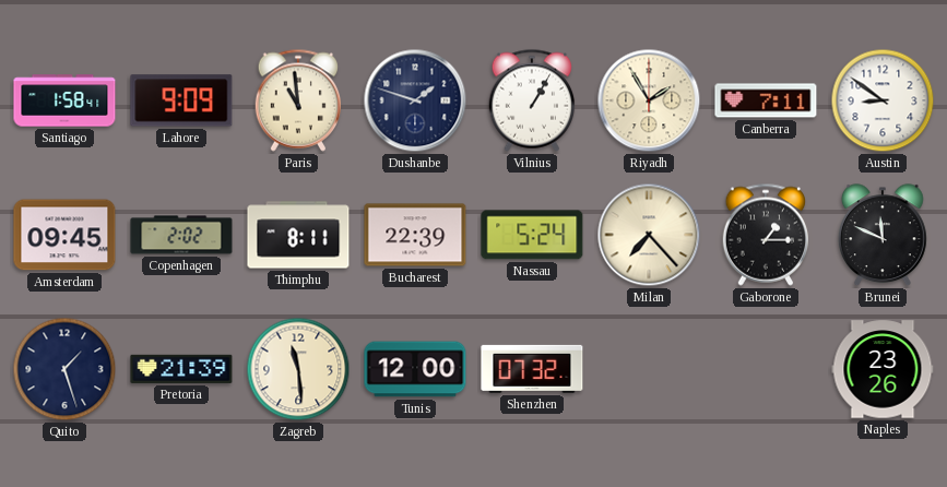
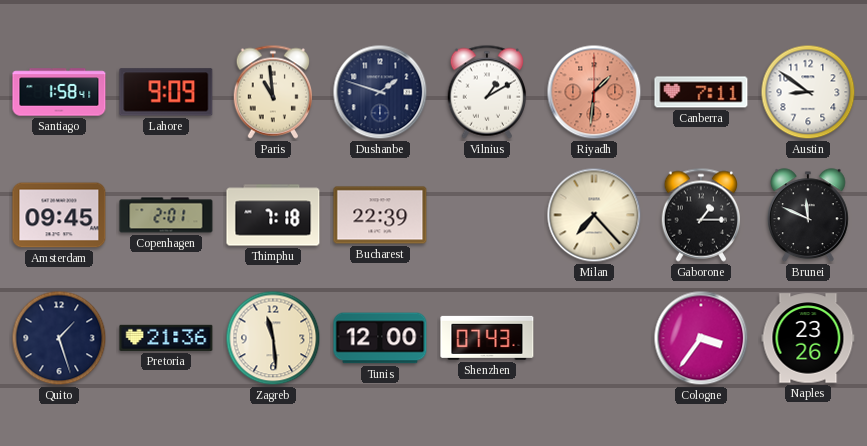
Vilnius: 1:05 -> 1:10 (487, 92)
Riyadh: 1:55 -> 1:31 (594, 92)
Riyadh dial: cream -> salmon (594, 92)
Copenhagen: 2:02 -> 2:01 (166, 215)
Thimphu: 8:11 -> 7:18 (273, 215)
Nassau: 5:24 -> none (532, 235)
Pretoria: 21:39 -> 21:36 (166, 338)
Shenzhen: 07:32 -> 07:43 (487, 338)
Cologne: none -> 3:36 (701, 338)
